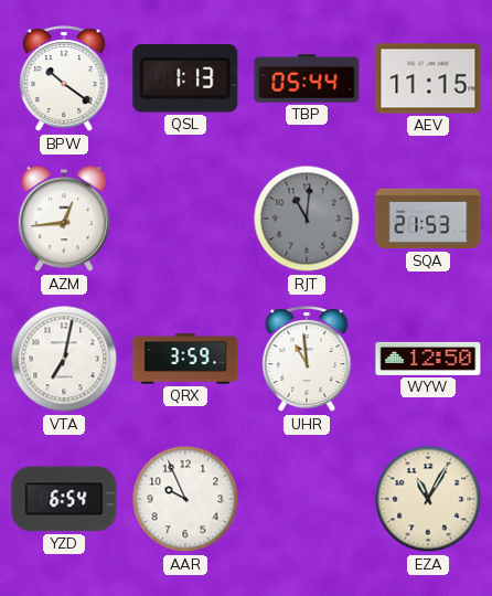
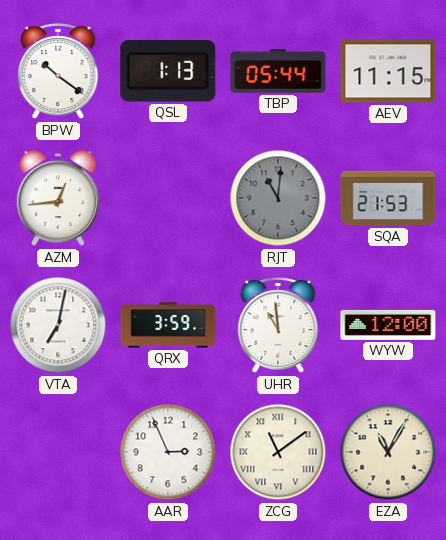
WYW: 12:50 -> 12:00 (388, 325)
YZD: 6:54 -> none (64, 499)
AAR: 9:56 -> 2:56 (168, 452)
ZCG: none -> 11:09 (278, 452)
